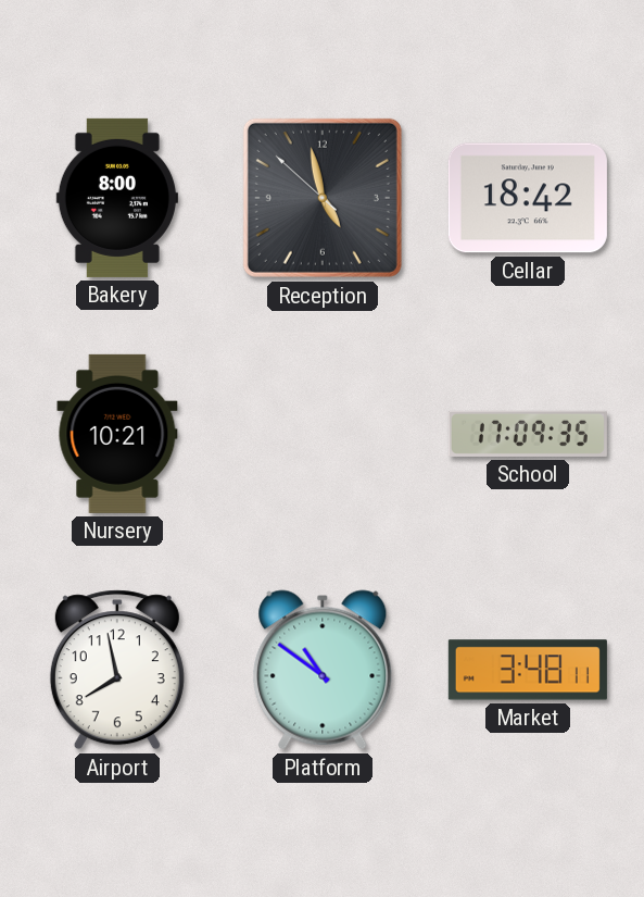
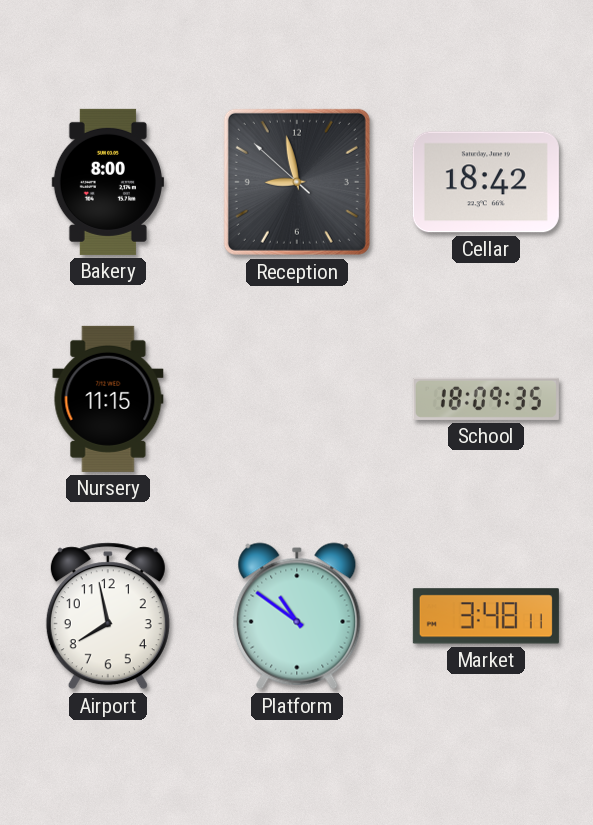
Reception: 4:57 -> 8:57 (297, 182)
Nursery: 10:21 -> 11:15 (108, 399)
School: 17:09 -> 18:09 (486, 399)
